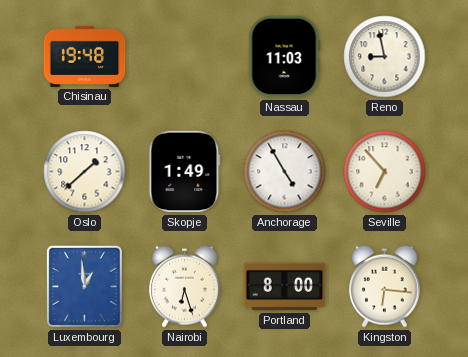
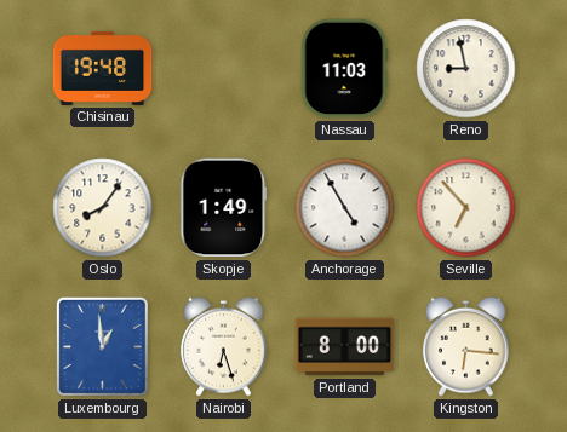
Oslo: 1:38 -> 8:06 (103, 208)
